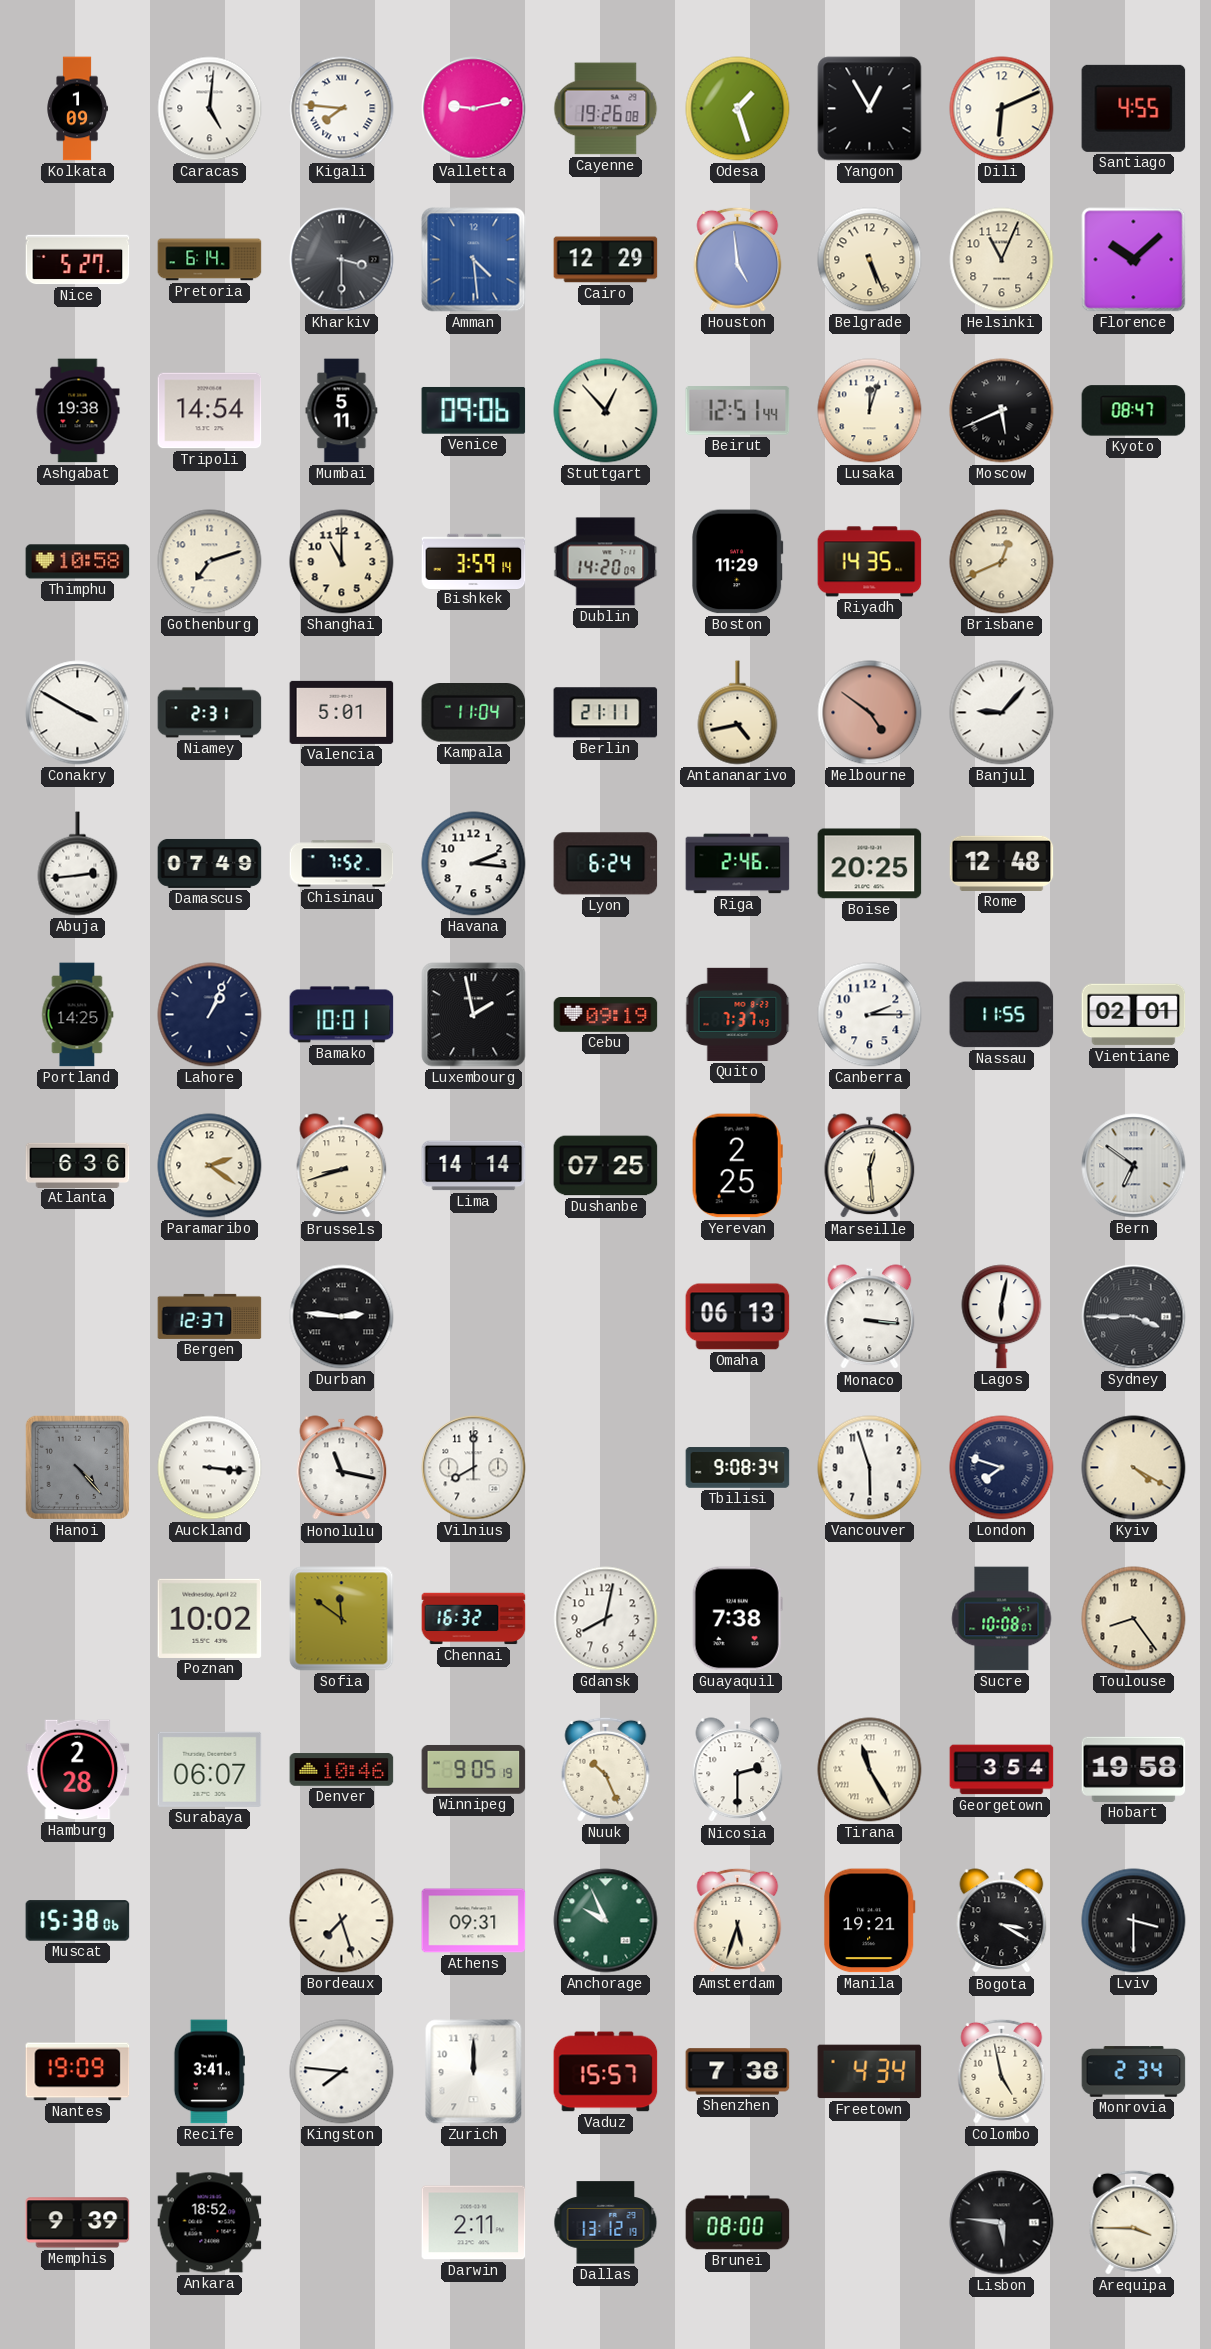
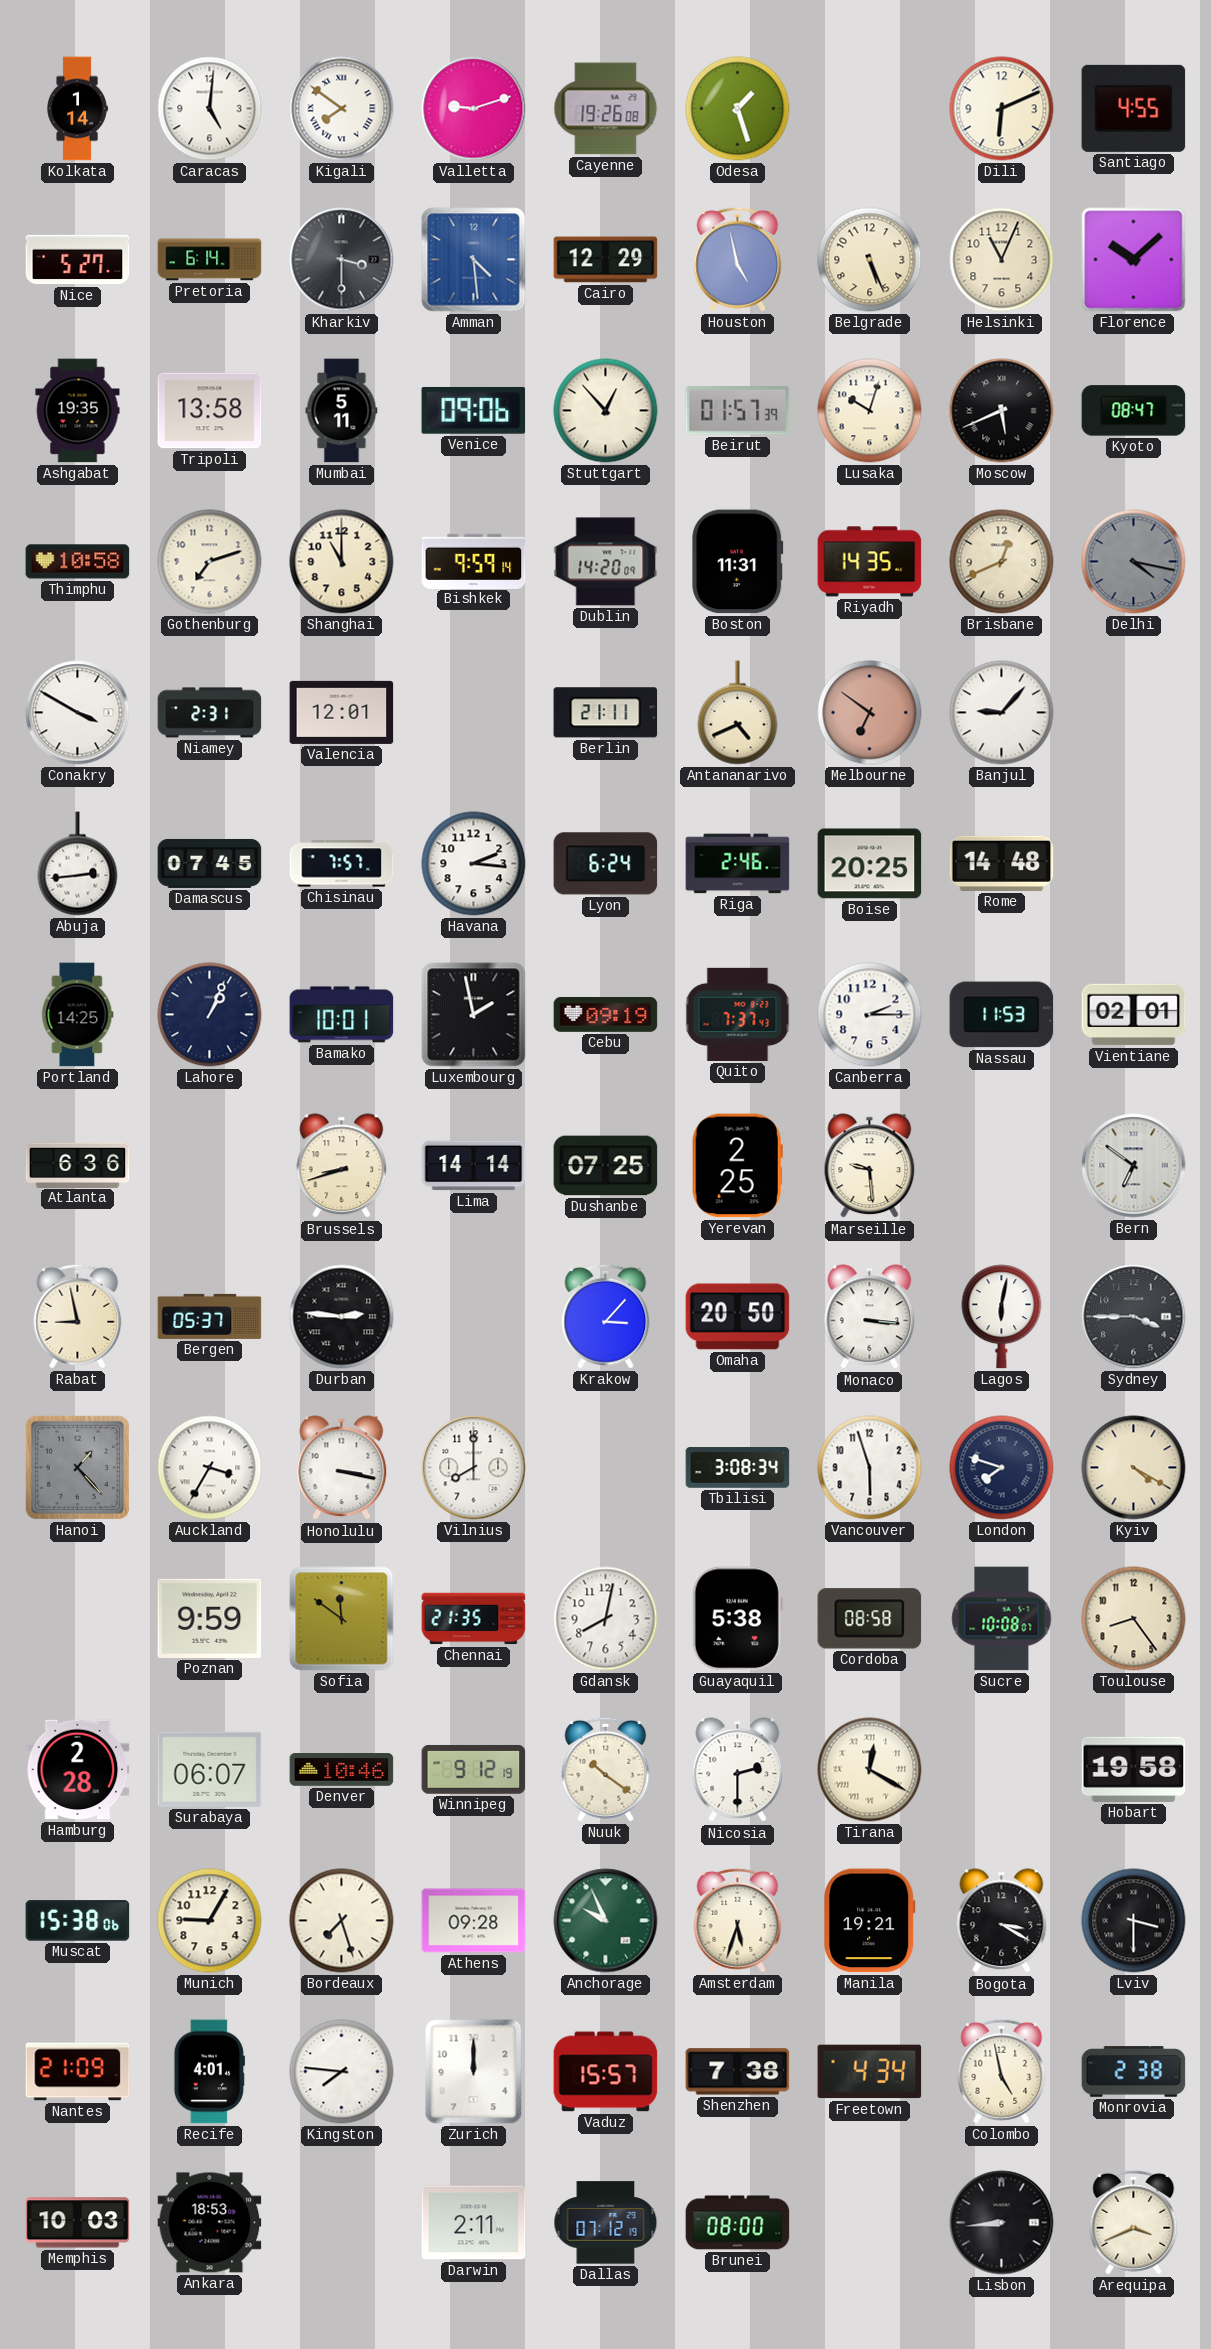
Kolkata: 1:09 -> 1:14 (77, 109)
Kigali: 7:46 -> 7:51 (342, 109)
Valletta: 9:13 -> 9:12 (474, 109)
Yangon: 12:55 -> none (870, 109)
Houston: 4:59 -> 4:58 (738, 259)
Ashgabat: 19:38 -> 19:35 (78, 411)
Tripoli: 14:54 -> 13:58 (210, 411)
Beirut: 12:51 -> 01:57 (738, 411)
Lusaka: 12:03 -> 10:03 (870, 411)
Bishkek: 3:59 -> 9:59 (474, 561)
Boston: 11:29 -> 11:31 (738, 562)
Delhi: none -> 4:17 (1134, 562)
Valencia: 5:01 -> 12:01 (342, 712)
Kampala: 11:04 -> none (474, 713)
Antananarivo: 4:43 -> 4:41 (738, 713)
Melbourne: 4:51 -> 6:51 (870, 713)
Damascus: 07:49 -> 07:45 (210, 863)
Chisinau: 7:52 -> 7:57 (342, 864)
Rome: 12:48 -> 14:48 (1002, 863)
Nassau: 11:55 -> 11:53 (1002, 1015)
Paramaribo: 2:21 -> none (210, 1166)
Marseille: 12:29 -> 9:29 (870, 1166)
Rabat: none -> 8:58 (78, 1316)
Bergen: 12:37 -> 05:37 (210, 1316)
Krakow: none -> 3:07 (606, 1316)
Omaha: 06:13 -> 20:50 (738, 1317)
Hanoi: 4:23 -> 1:23 (77, 1467)
Auckland: 3:16 -> 3:35 (210, 1468)
Honolulu: 11:17 -> 3:17 (342, 1468)
Tbilisi: 9:08 -> 3:08 (738, 1468)
Poznan: 10:02 -> 9:59 (210, 1618)
Chennai: 16:32 -> 21:35 (474, 1619)
Guayaquil: 7:38 -> 5:38 (737, 1619)
Cordoba: none -> 08:58 (870, 1619)
Winnipeg: 9:05 -> 9:12 (474, 1769)
Nuuk: 10:26 -> 10:21 (606, 1769)
Tirana: 11:25 -> 12:20 (870, 1770)
Georgetown: 3:54 -> none (1002, 1770)
Munich: none -> 9:05 (210, 1921)
Athens: 09:31 -> 09:28 (474, 1921)
Nantes: 19:09 -> 21:09 (78, 2072)
Recife: 3:41 -> 4:01 (209, 2072)
Monrovia: 2:34 -> 2:38 (1134, 2072)
Memphis: 9:39 -> 10:03 (78, 2223)
Ankara: 18:52 -> 18:53 (210, 2223)
Dallas: 13:12 -> 07:12 (606, 2223)
Lisbon: 5:46 -> 8:44 (1002, 2223)
Arequipa: 3:45 -> 3:41 (1134, 2222)
